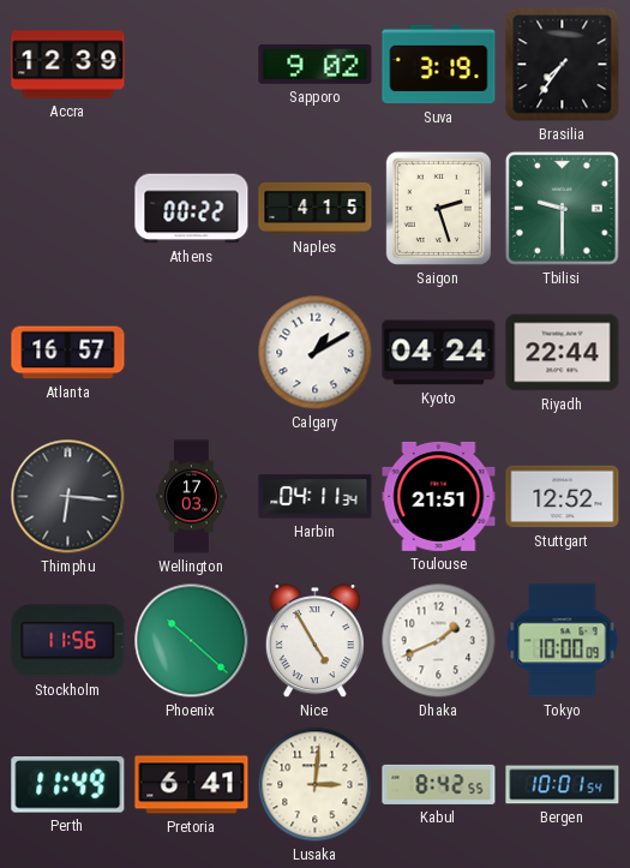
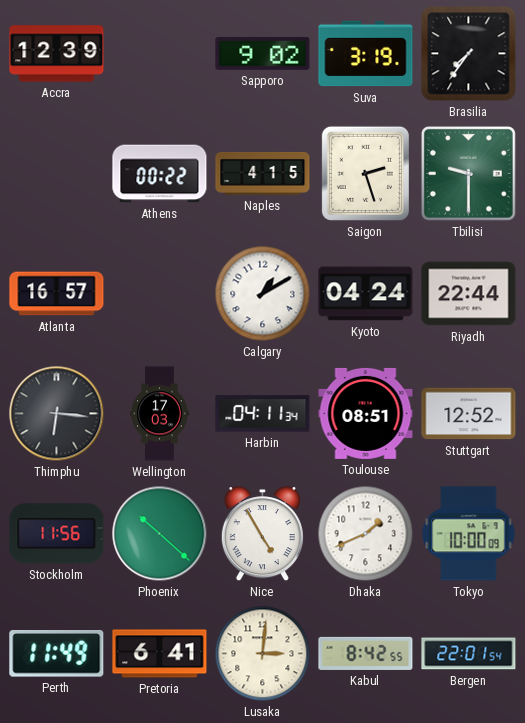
Toulouse: 21:51 -> 08:51 (366, 413)
Bergen: 10:01 -> 22:01 (469, 654)
